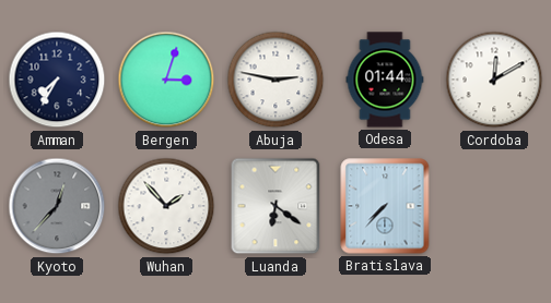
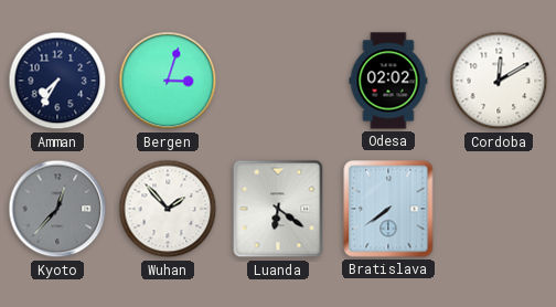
Abuja: 2:47 -> none (275, 80)
Odesa: 01:44 -> 02:02 (388, 81)
Bratislava: 7:37 -> 7:39 (388, 209)
